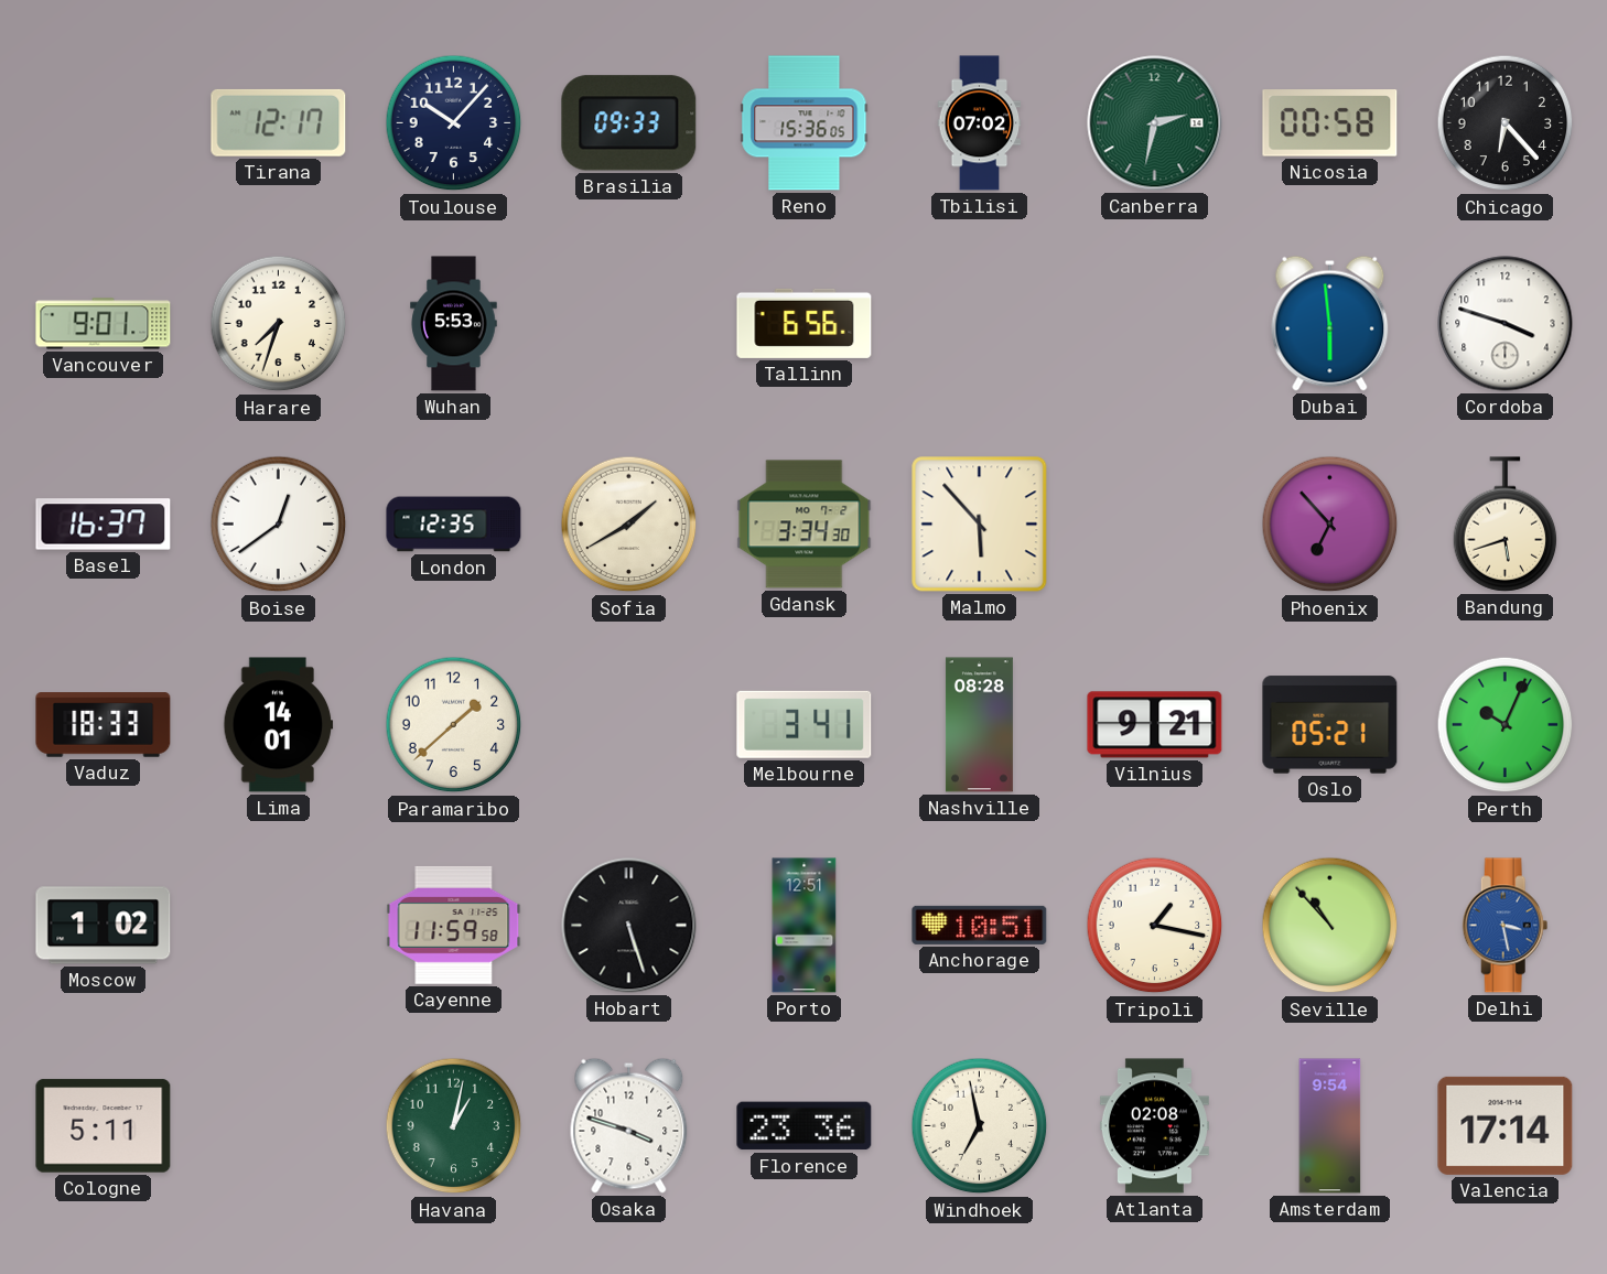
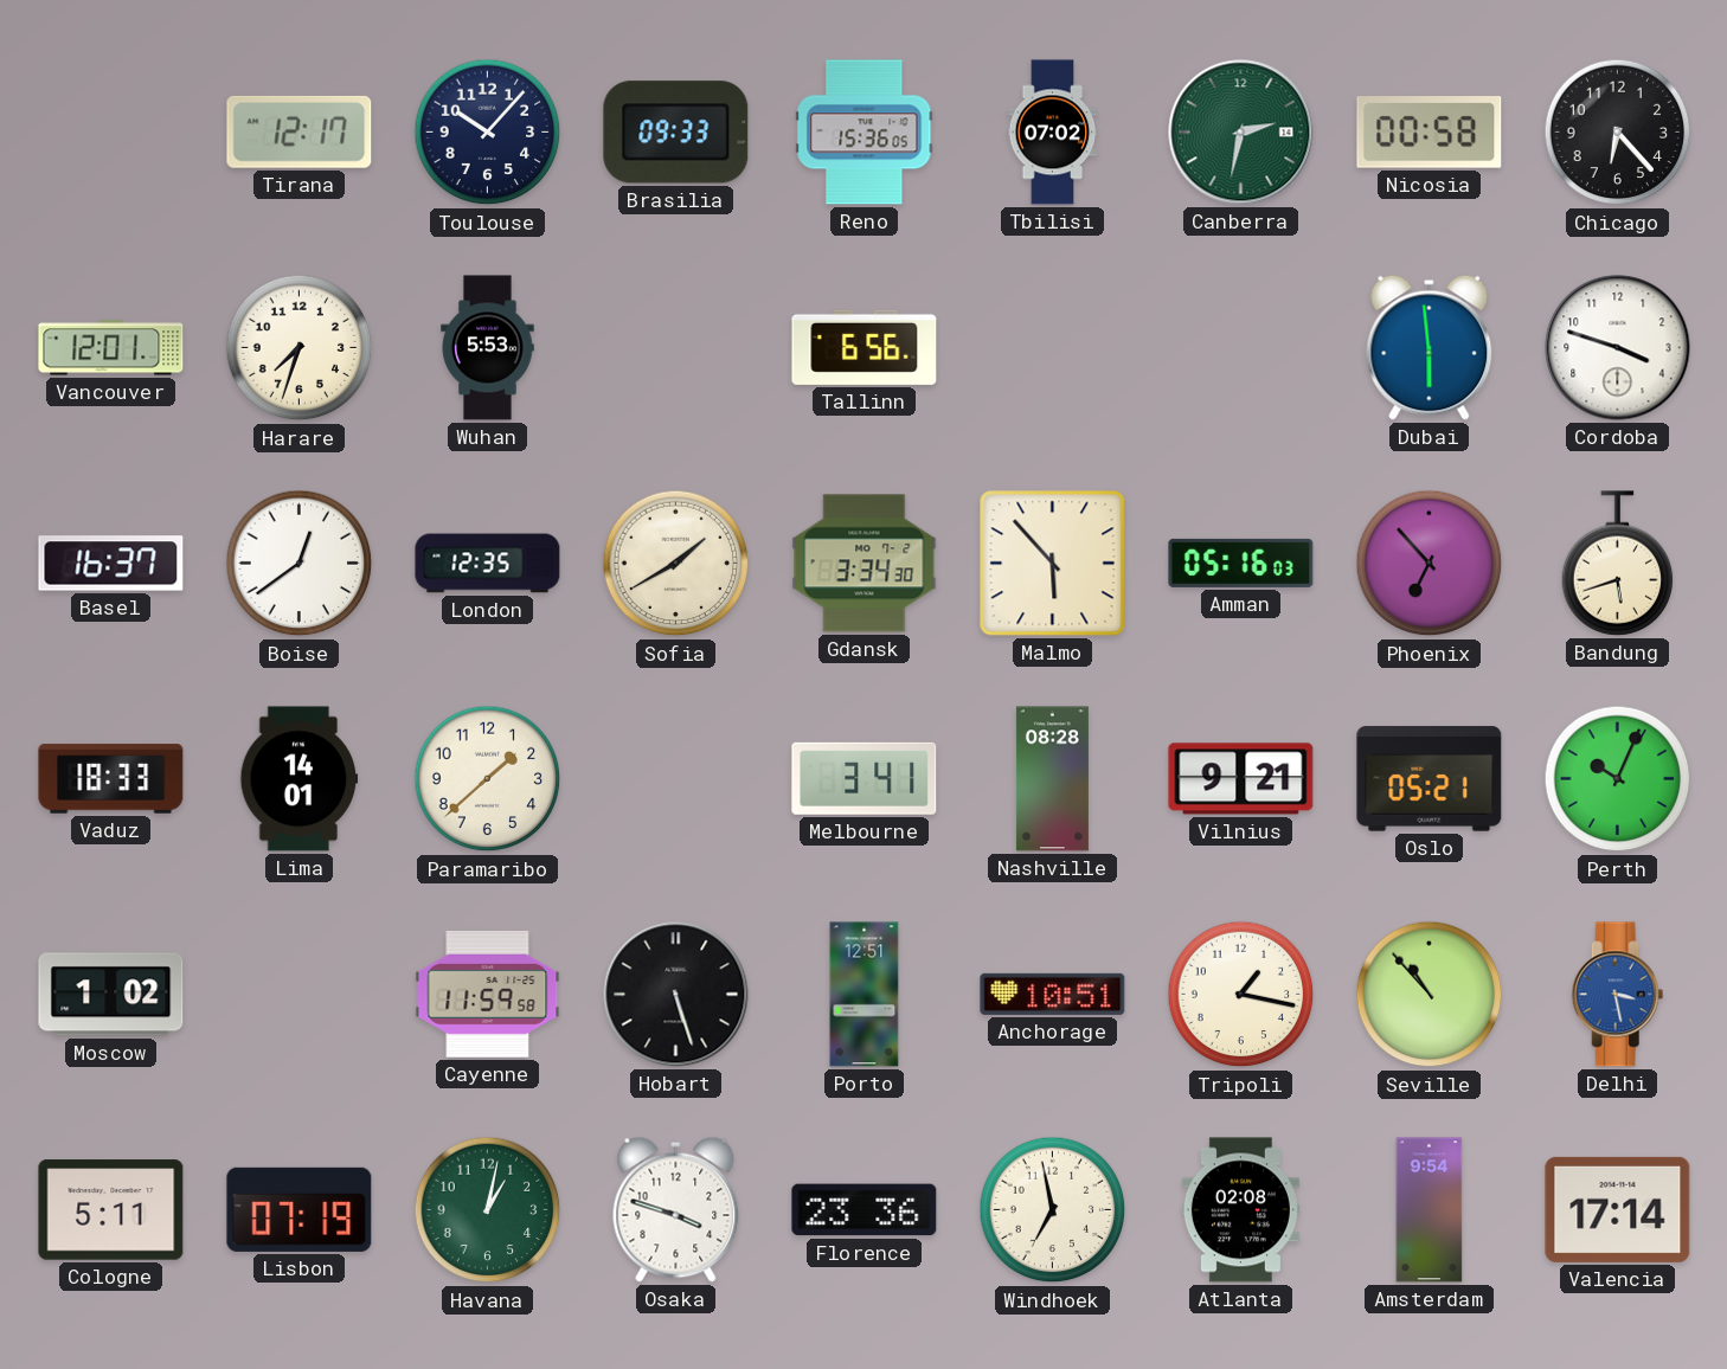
Vancouver: 9:01 -> 12:01 (111, 348)
Amman: none -> 05:16 (1241, 563)
Lisbon: none -> 07:19 (300, 1209)
